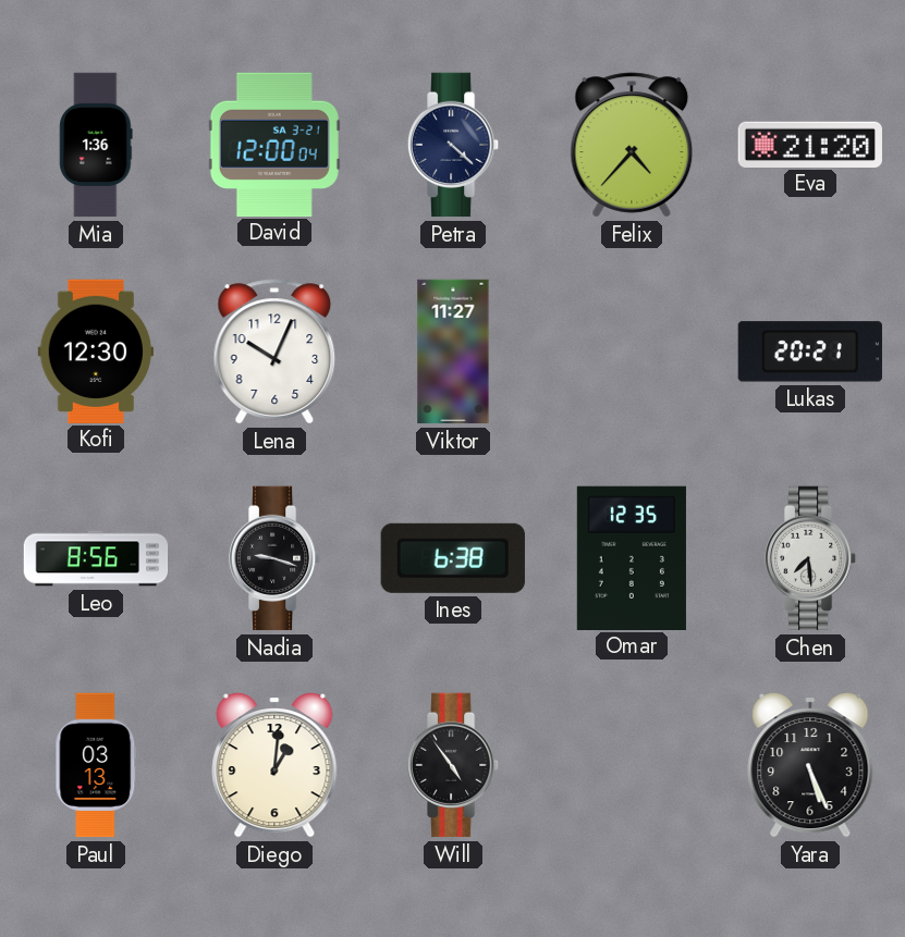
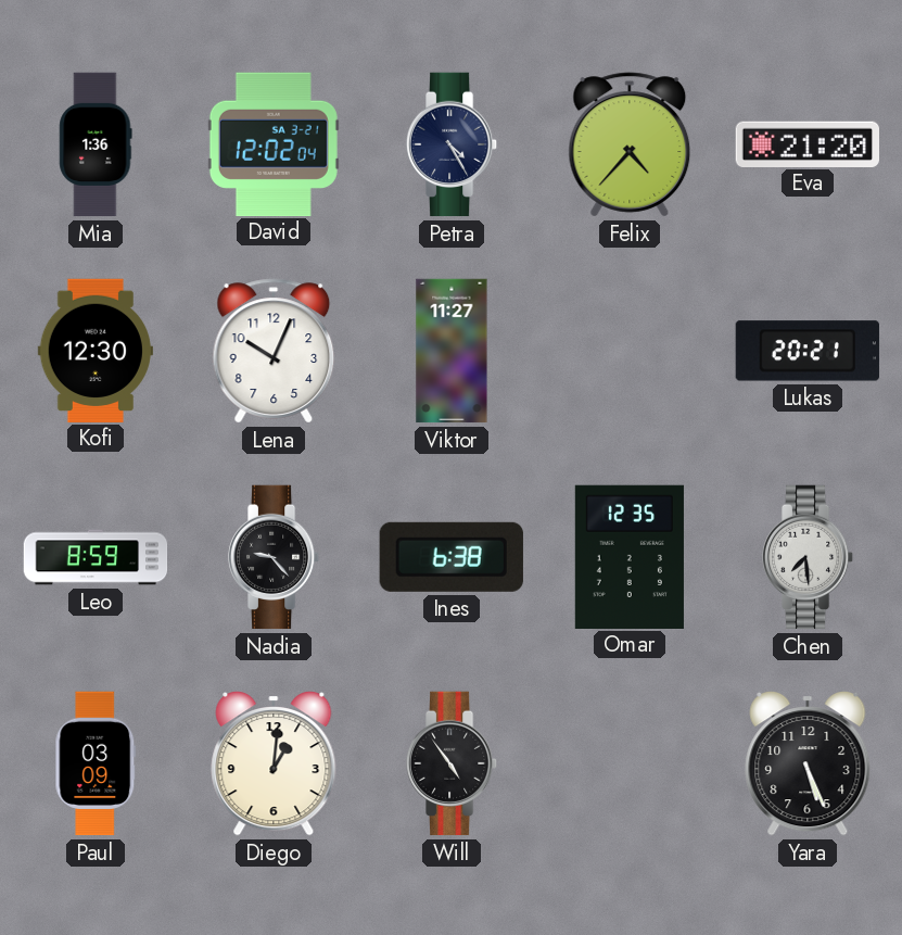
David: 12:00 -> 12:02 (274, 143)
Petra: 4:22 -> 4:25 (452, 144)
Leo: 8:56 -> 8:59 (96, 557)
Nadia: 9:18 -> 9:23 (274, 557)
Paul: 03:13 -> 03:09 (96, 763)
